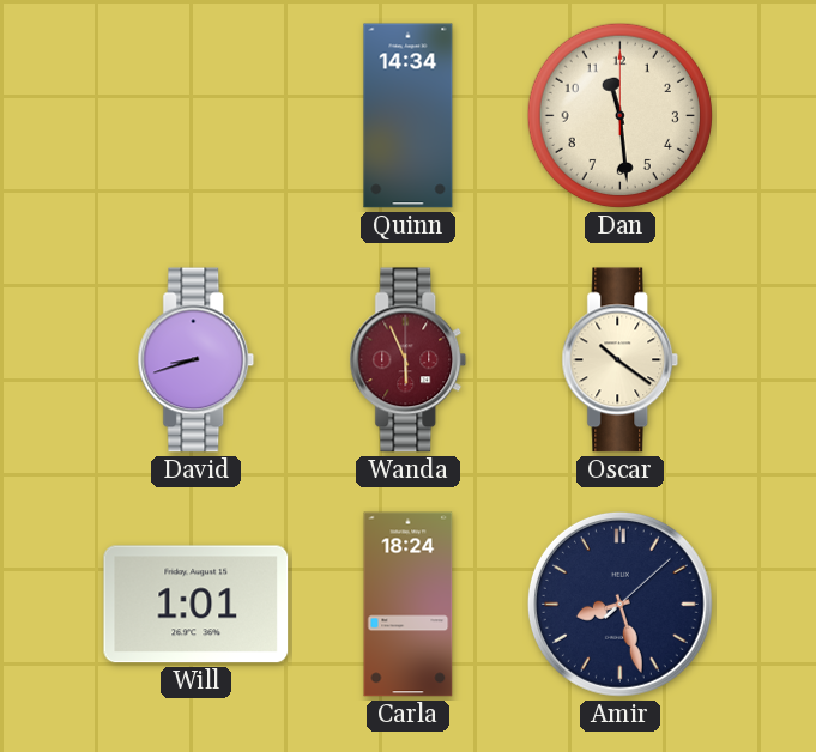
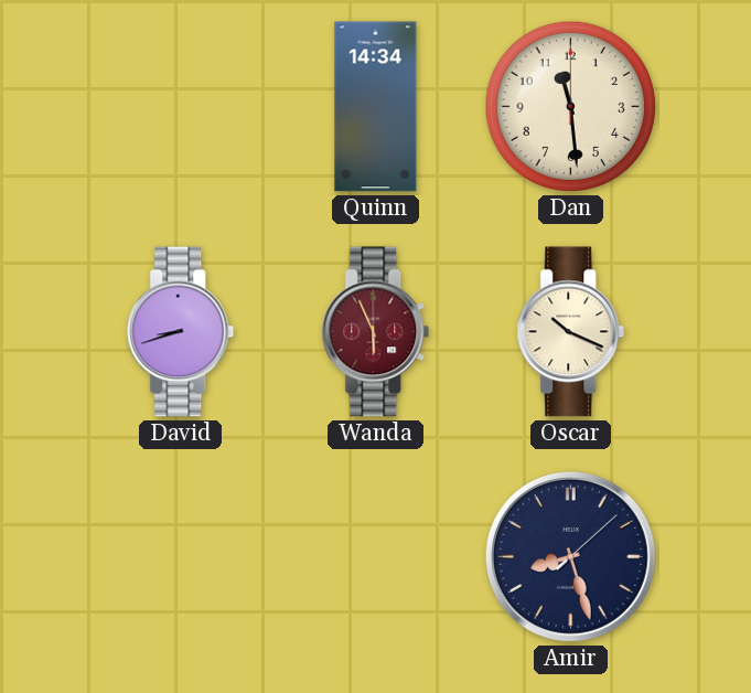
Oscar: 10:21 -> 10:19 (571, 332)
Will: 1:01 -> none (197, 605)
Carla: 18:24 -> none (409, 605)
